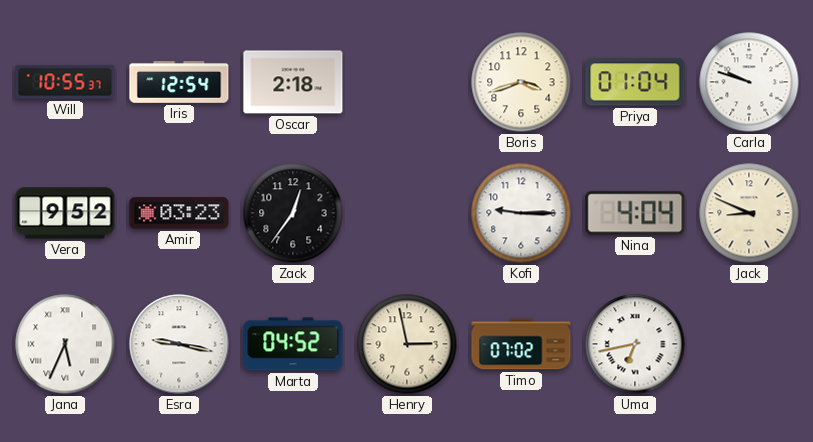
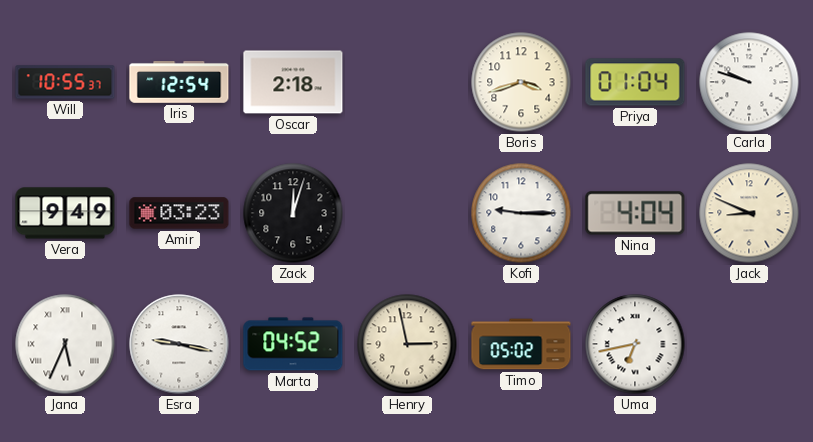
Vera: 9:52 -> 9:49 (65, 213)
Zack: 12:36 -> 12:03 (293, 213)
Timo: 07:02 -> 05:02 (521, 344)
